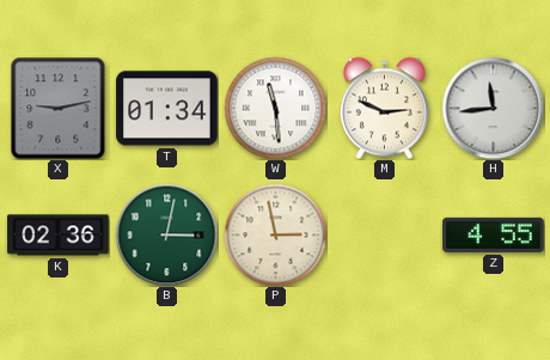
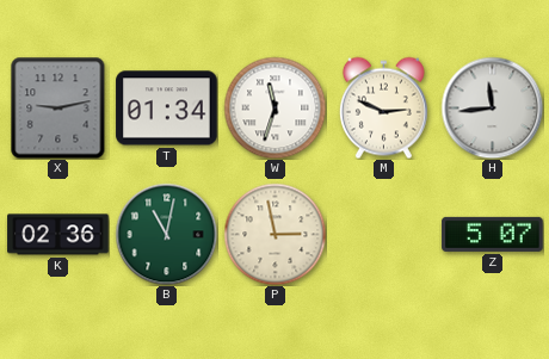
W: 11:29 -> 11:33 (274, 107)
B: 3:02 -> 11:02 (166, 234)
Z: 4:55 -> 5:07 (493, 234)
